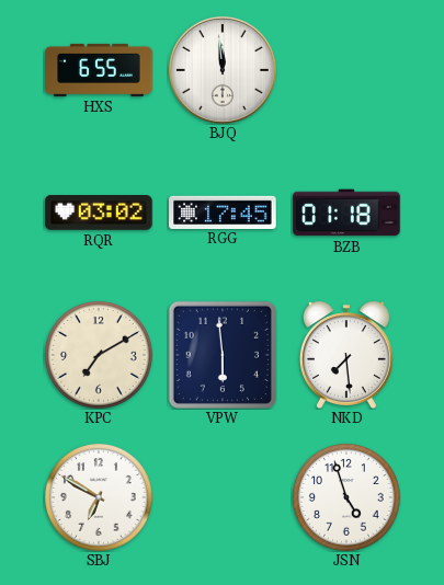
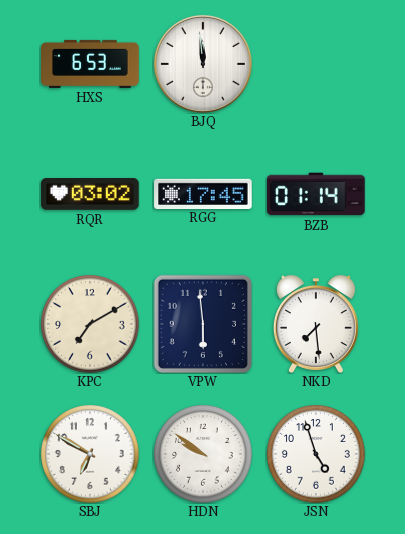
HXS: 6:55 -> 6:53 (90, 64)
BZB: 01:18 -> 01:14 (316, 194)
HDN: none -> 9:51 (204, 455)
